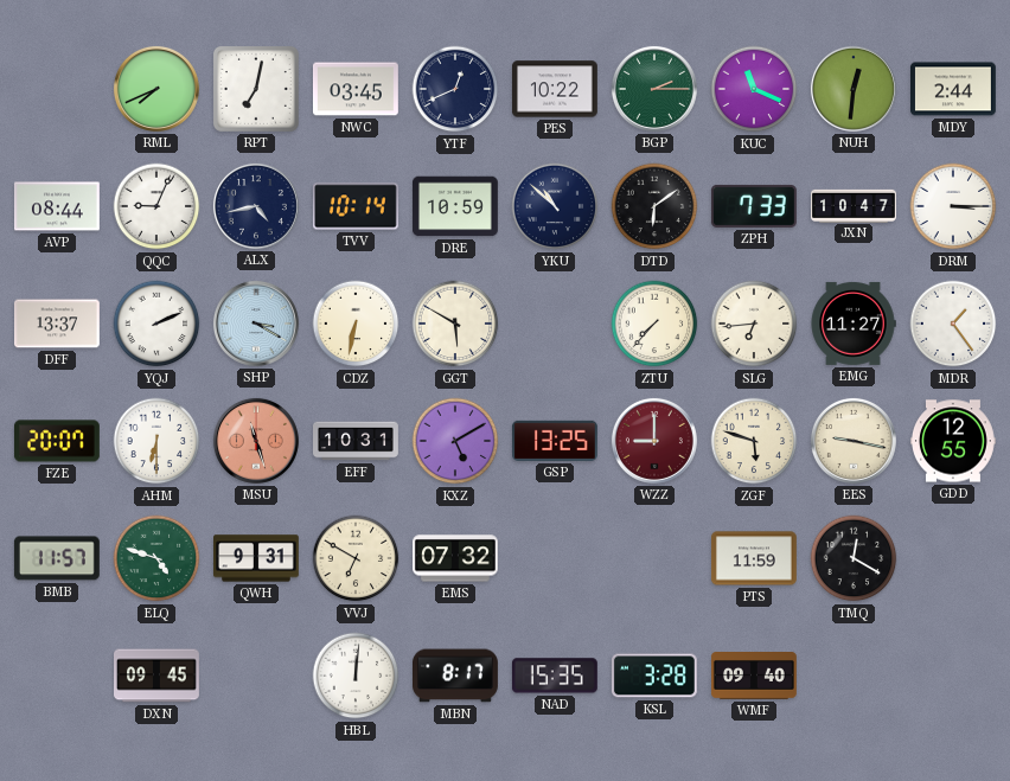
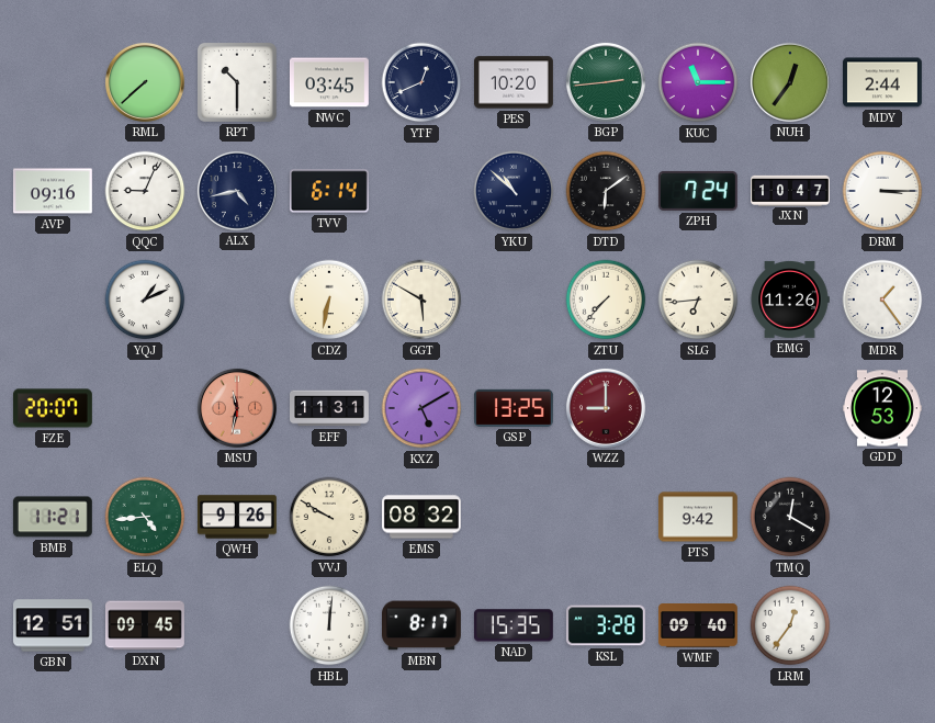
RML: 7:41 -> 7:38 (145, 82)
RPT: 7:02 -> 10:30 (237, 82)
PES: 10:22 -> 10:20 (514, 82)
BGP: 2:15 -> 2:44 (606, 82)
KUC: 11:19 -> 11:15 (698, 82)
NUH: 12:31 -> 12:36 (790, 82)
AVP: 08:44 -> 09:16 (53, 191)
TVV: 10:14 -> 6:14 (329, 191)
DRE: 10:59 -> none (455, 206)
ZPH: 7:33 -> 7:24 (698, 191)
DFF: 13:37 -> none (58, 324)
YQJ: 2:11 -> 1:11 (145, 300)
SHP: 3:20 -> none (256, 324)
EMG: 11:27 -> 11:26 (790, 300)
AHM: 6:30 -> none (156, 441)
MSU: 11:27 -> 11:32 (237, 408)
EFF: 10:31 -> 11:31 (330, 408)
ZGF: 5:48 -> none (754, 441)
EES: 9:17 -> none (854, 441)
GDD: 12:55 -> 12:53 (883, 408)
BMB: 11:57 -> 11:21 (53, 517)
ELQ: 4:48 -> 4:44 (145, 517)
QWH: 9:31 -> 9:26 (238, 517)
VVJ: 6:50 -> 9:50 (329, 517)
EMS: 07:32 -> 08:32 (423, 517)
PTS: 11:59 -> 9:42 (698, 517)
GBN: none -> 12:51 (54, 625)
LRM: none -> 12:36 (790, 625)
